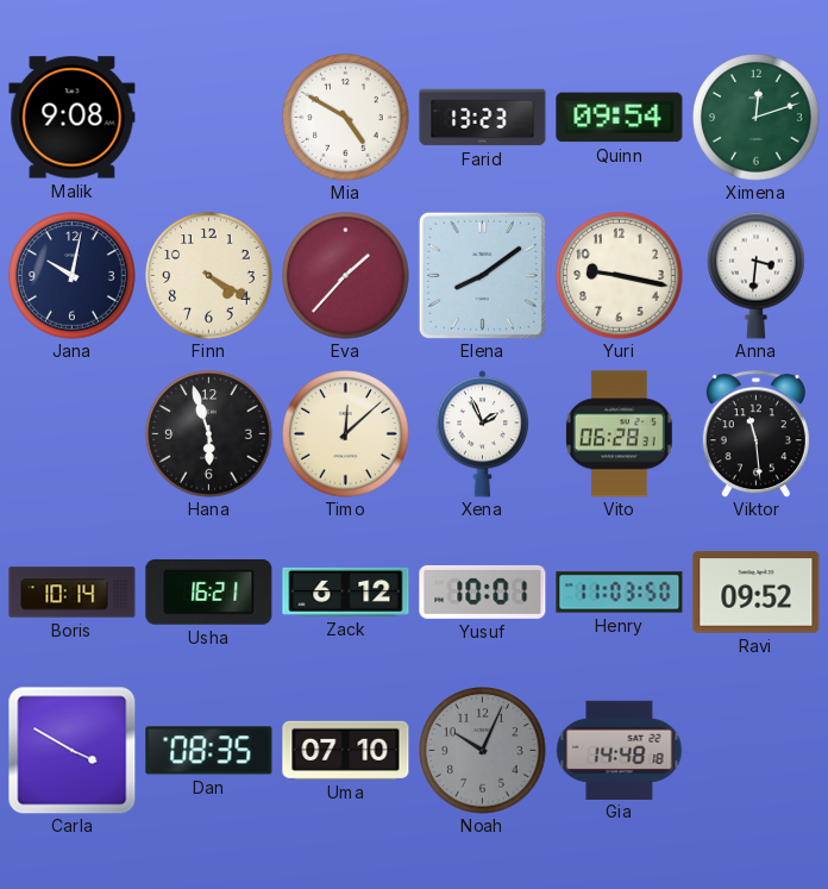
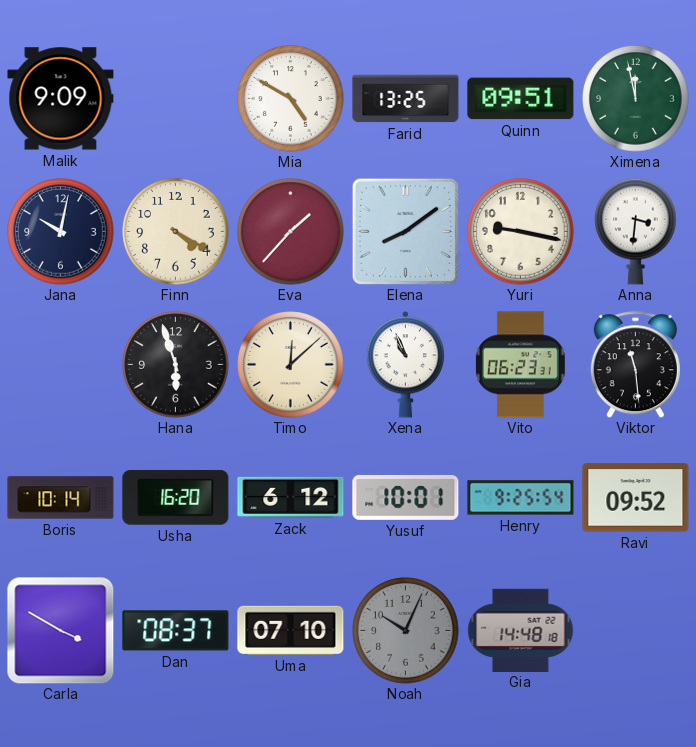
Malik: 9:08 -> 9:09 (61, 99)
Farid: 13:23 -> 13:25 (406, 99)
Quinn: 09:54 -> 09:51 (521, 99)
Ximena: 12:12 -> 11:58 (636, 99)
Xena: 1:56 -> 10:56 (406, 365)
Vito: 06:28 -> 06:23 (520, 365)
Usha: 16:21 -> 16:20 (176, 498)
Henry: 11:03 -> 9:25 (521, 498)
Dan: 08:35 -> 08:37 (176, 631)
